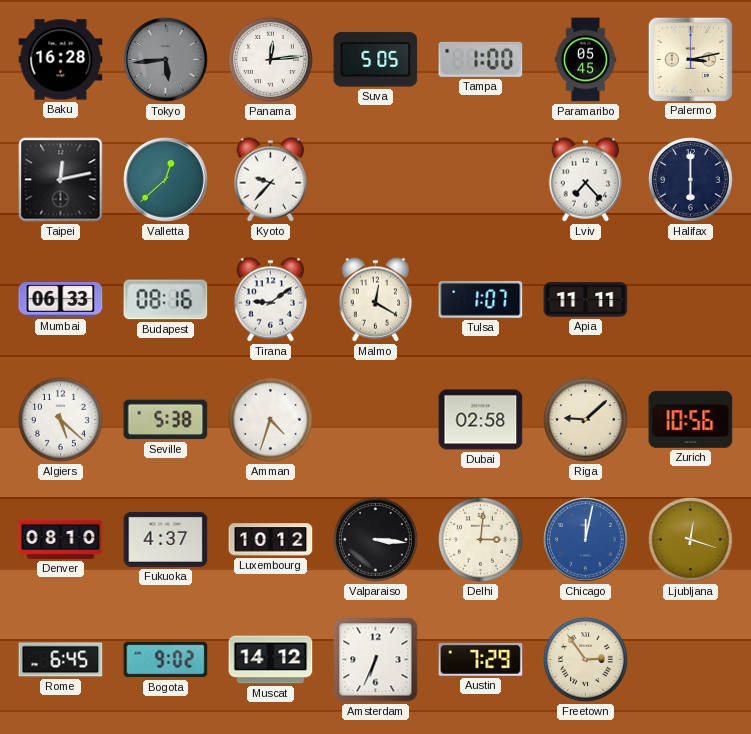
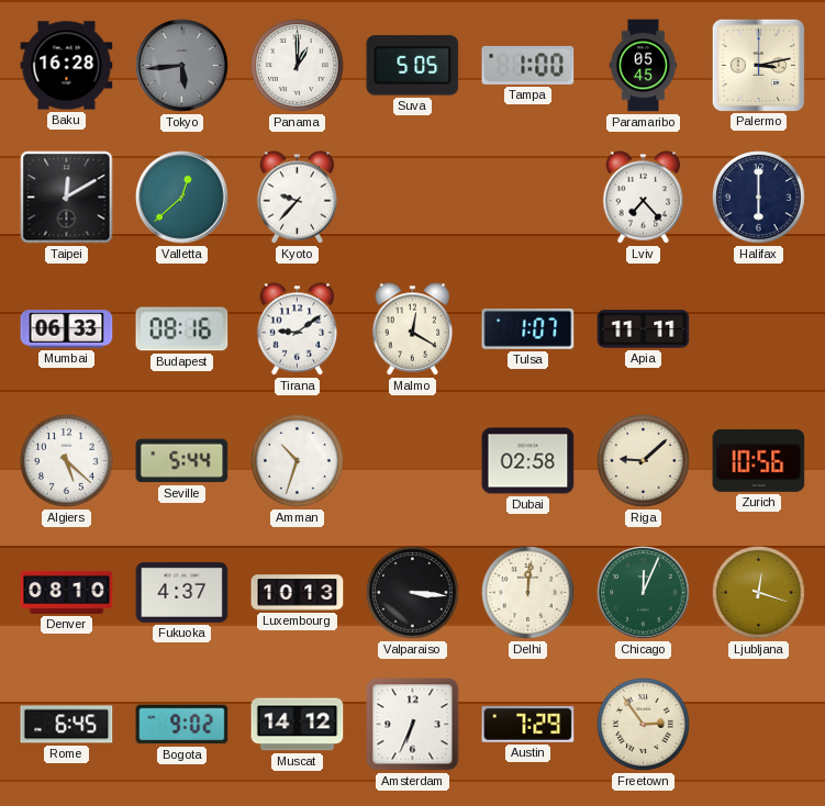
Panama: 12:14 -> 1:00 (298, 66)
Taipei: 12:13 -> 12:10 (67, 198)
Seville: 5:38 -> 5:44 (182, 461)
Amman: 4:33 -> 10:33 (298, 461)
Luxembourg: 10:12 -> 10:13 (298, 593)
Delhi: 3:01 -> 12:01 (528, 593)
Chicago: 12:02 -> 12:04 (644, 593)
Chicago dial: blue -> green (644, 593)
